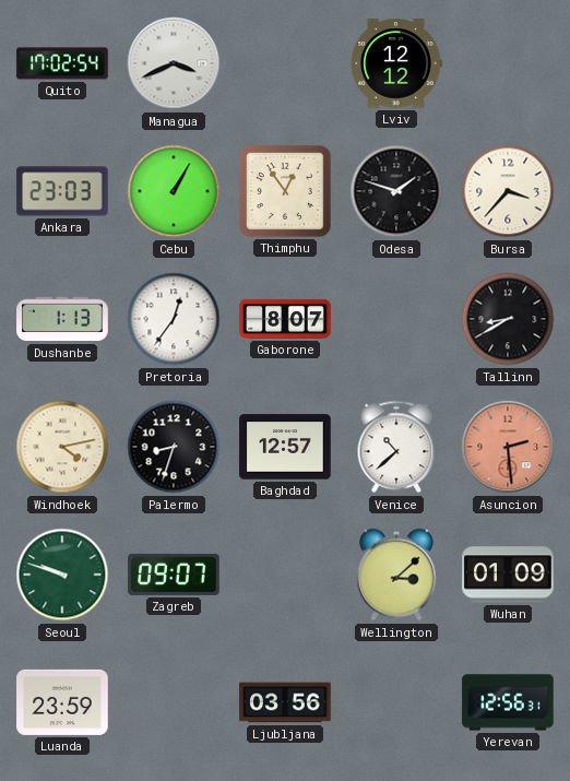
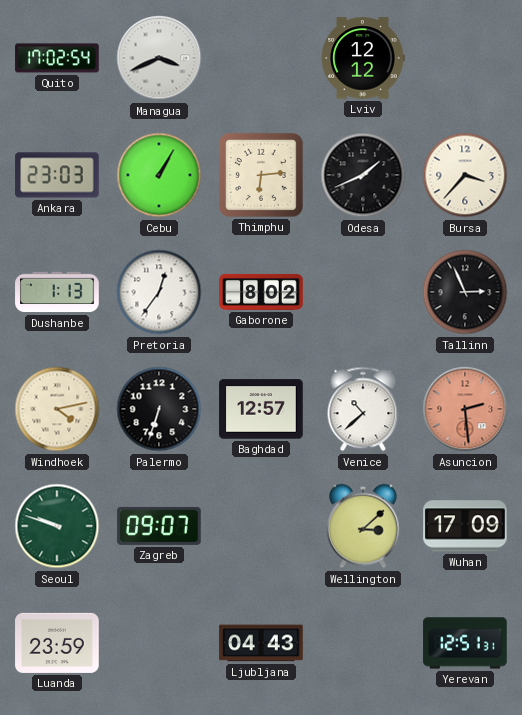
Thimphu: 12:54 -> 6:14 (261, 175)
Odesa: 1:48 -> 1:41 (363, 175)
Gaborone: 8:07 -> 8:02 (261, 292)
Tallinn: 8:40 -> 2:56 (465, 292)
Palermo: 8:33 -> 6:33 (159, 409)
Wuhan: 01:09 -> 17:09 (465, 526)
Ljubljana: 03:56 -> 04:43 (261, 643)
Yerevan: 12:56 -> 12:51 (465, 643)
